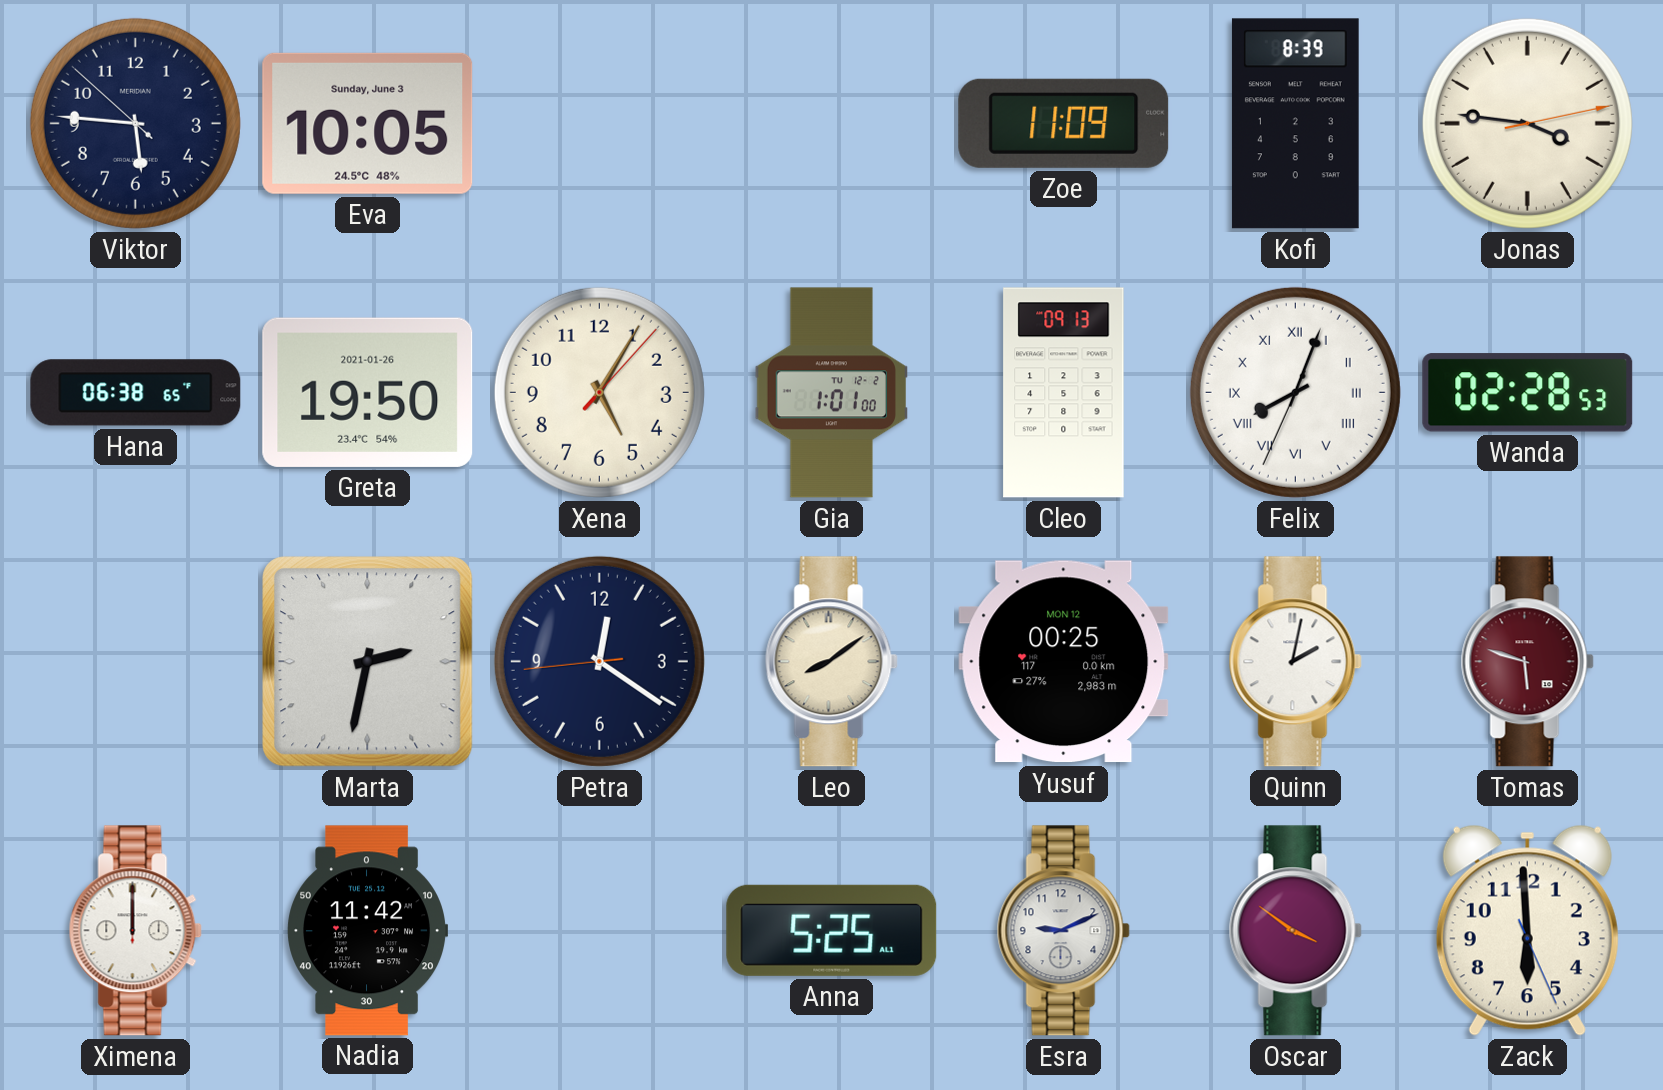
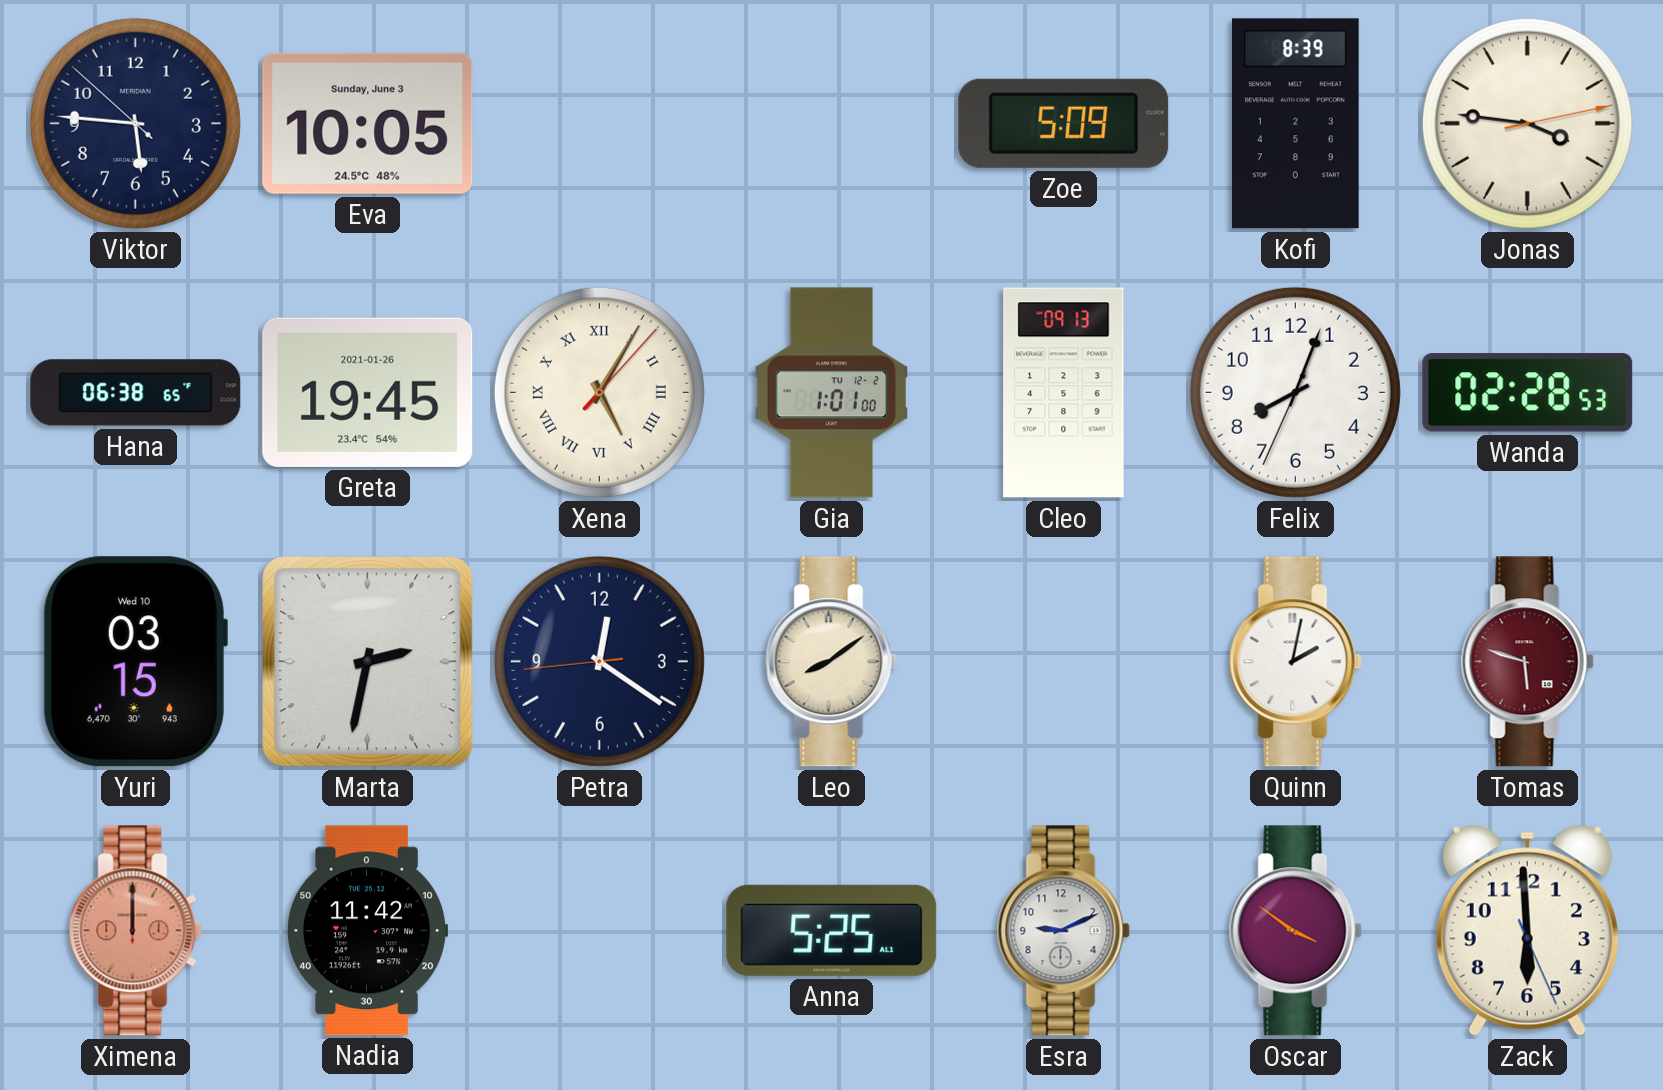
Zoe: 11:09 -> 5:09 (1064, 123)
Greta: 19:50 -> 19:45 (368, 392)
Xena numerals: Arabic -> Roman (599, 392)
Felix numerals: Roman -> Arabic (1295, 392)
Yuri: none -> 03:15 (135, 662)
Yusuf: 00:25 -> none (1064, 662)
Ximena dial: white -> salmon (135, 931)
